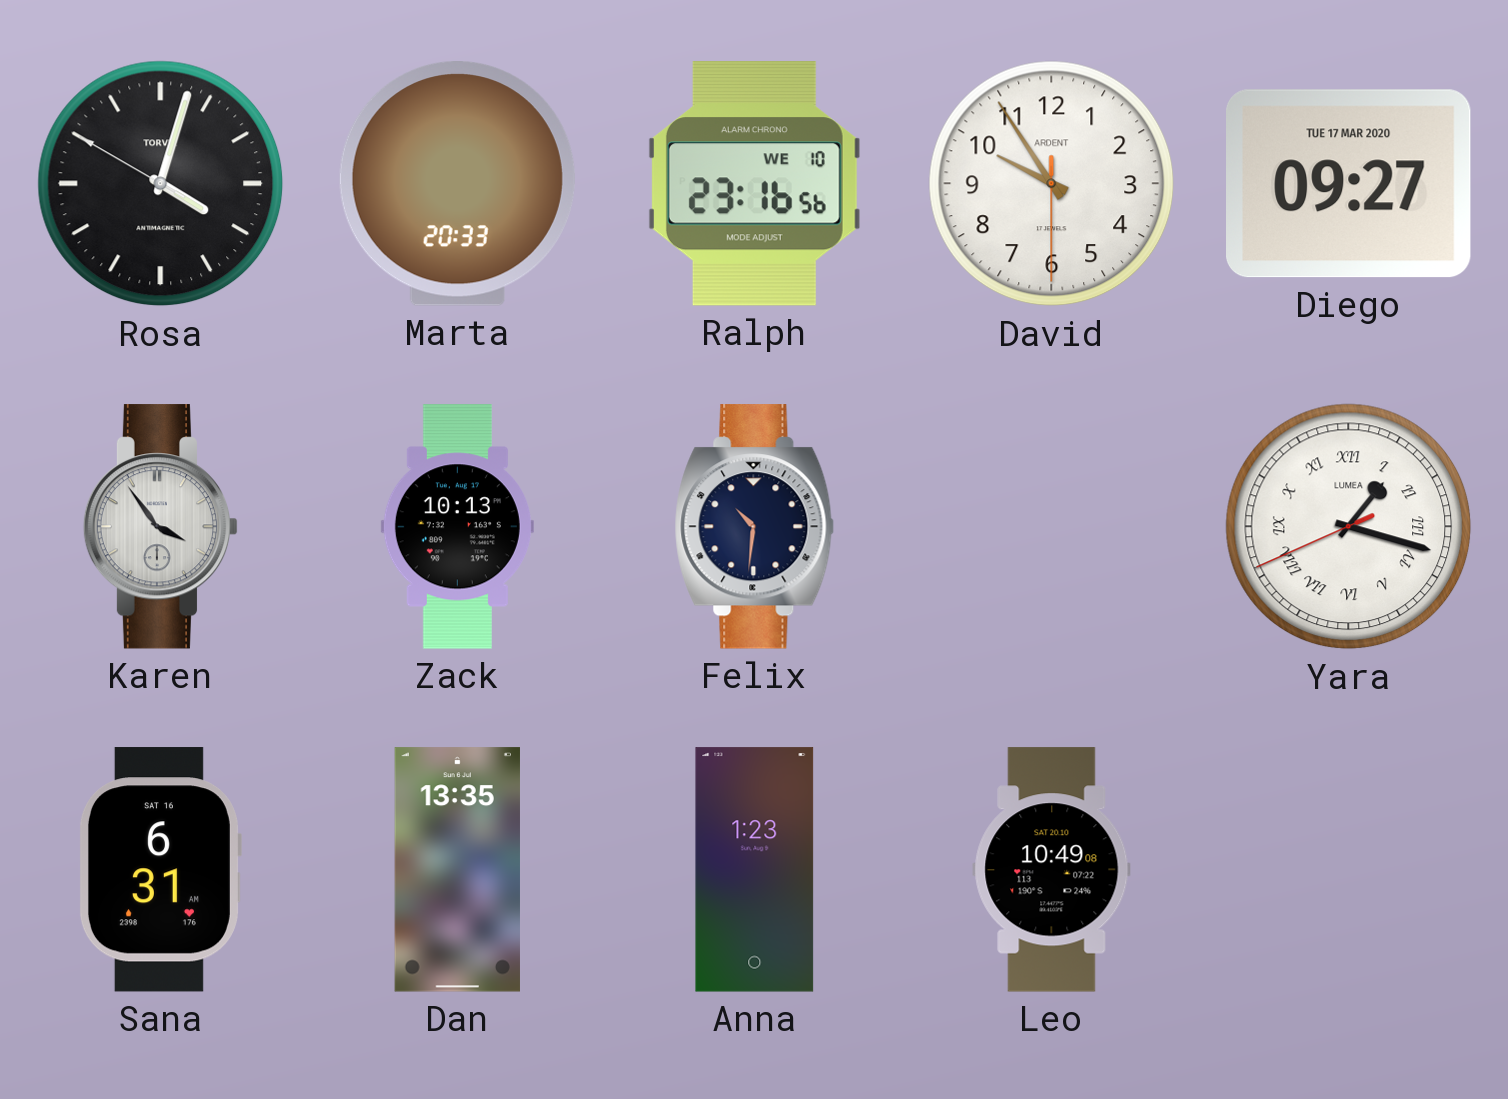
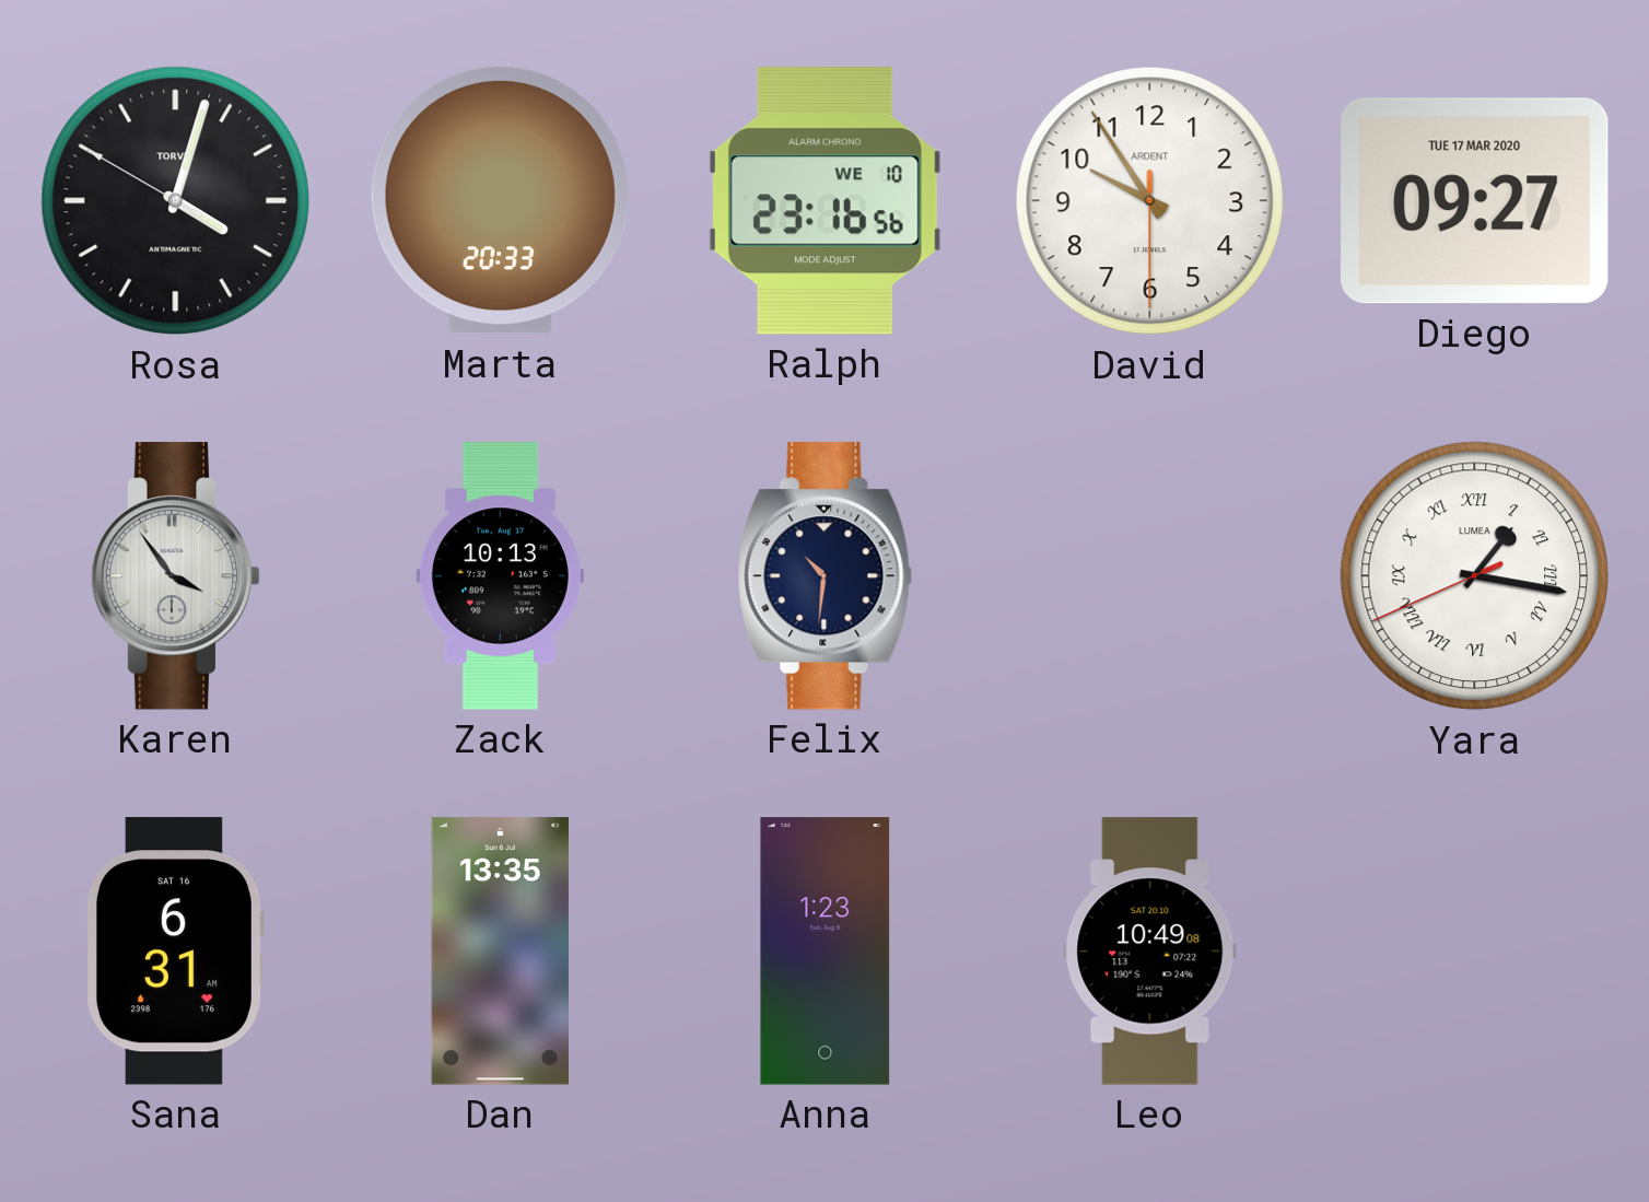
Yara: 1:17 -> 1:16 (1475, 576)
